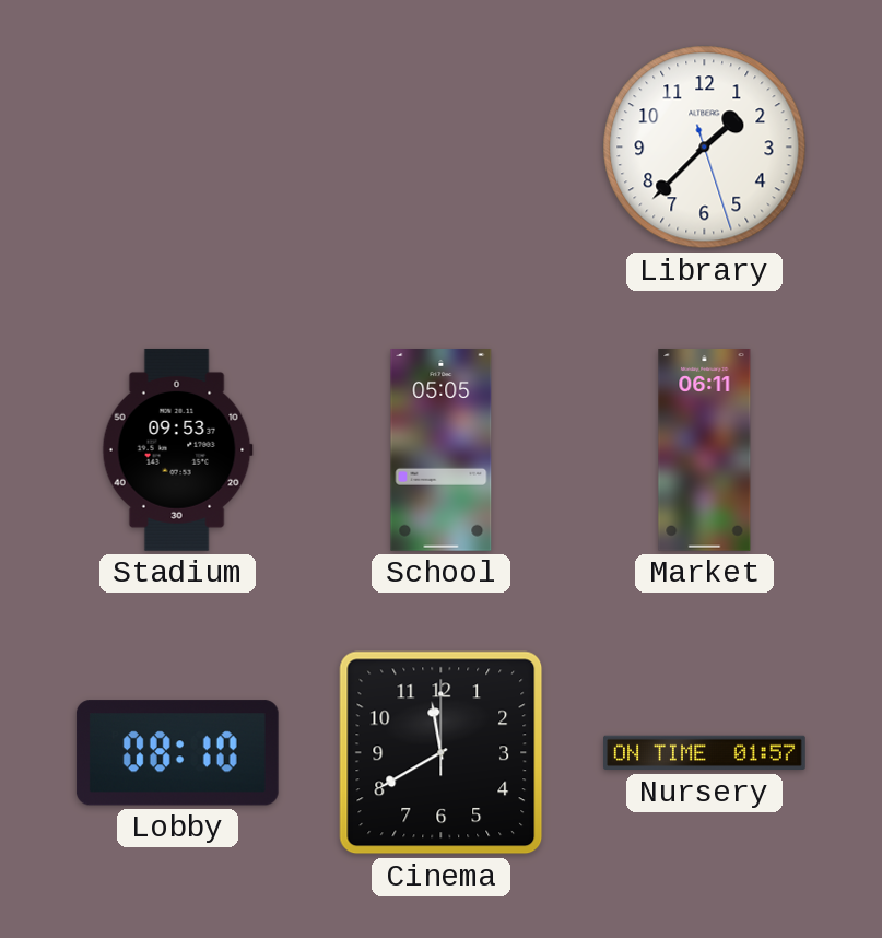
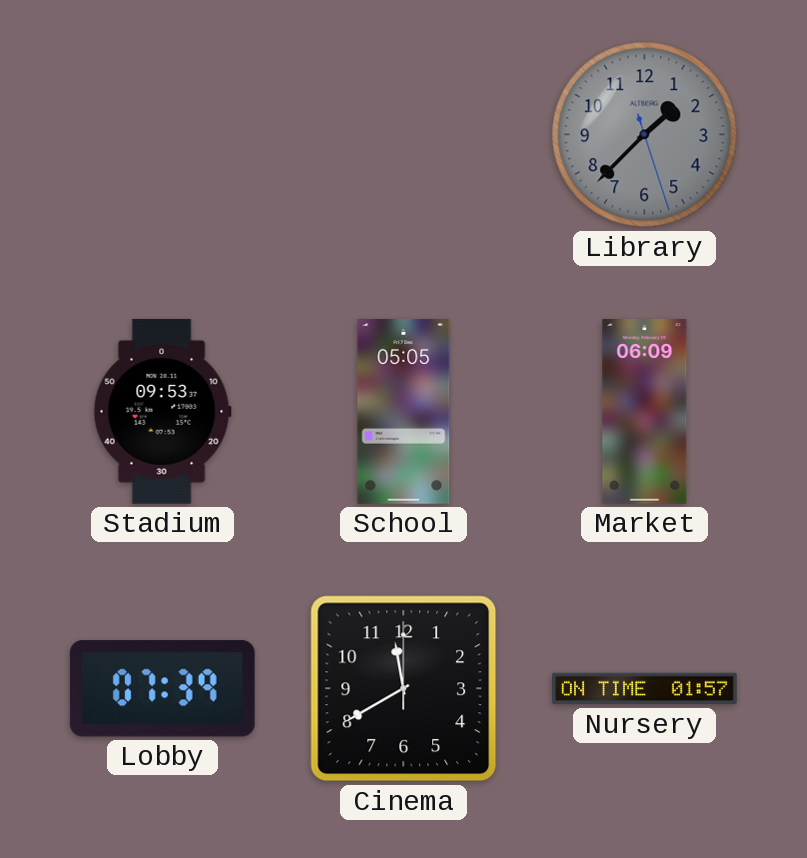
Library dial: white -> grey (645, 135)
Market: 06:11 -> 06:09 (645, 412)
Lobby: 08:10 -> 07:39 (162, 689)
